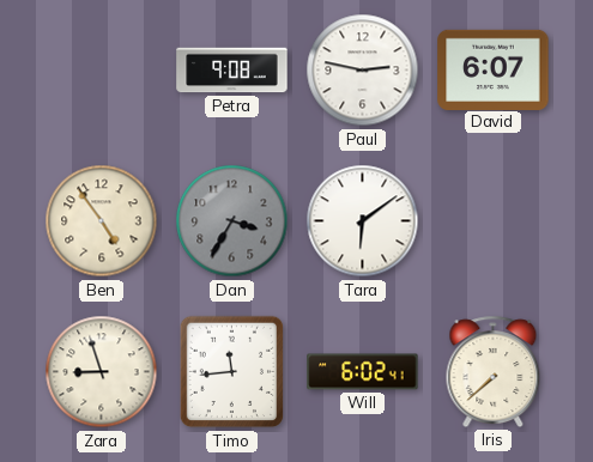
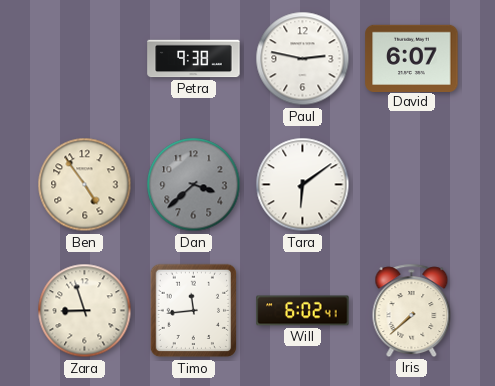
Petra: 9:08 -> 9:38 (194, 59)
Dan: 3:35 -> 3:38 (194, 185)
